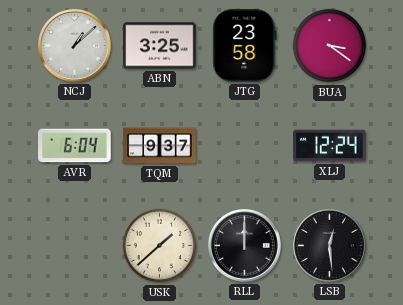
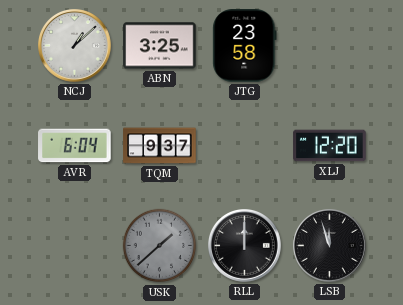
BUA: 3:21 -> none (330, 46)
XLJ: 12:24 -> 12:20 (330, 146)
USK dial: cream -> grey (160, 246)
LSB: 12:29 -> 11:57 (330, 246)
